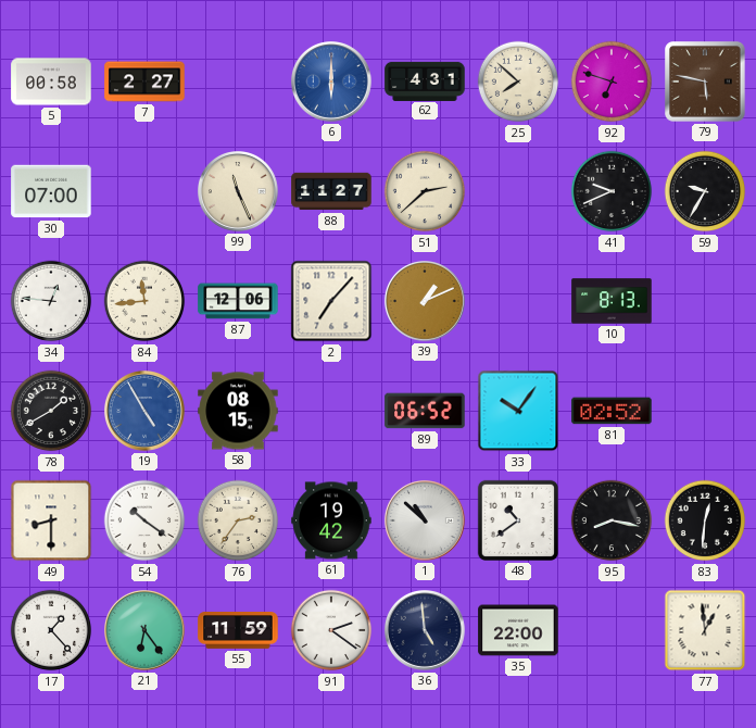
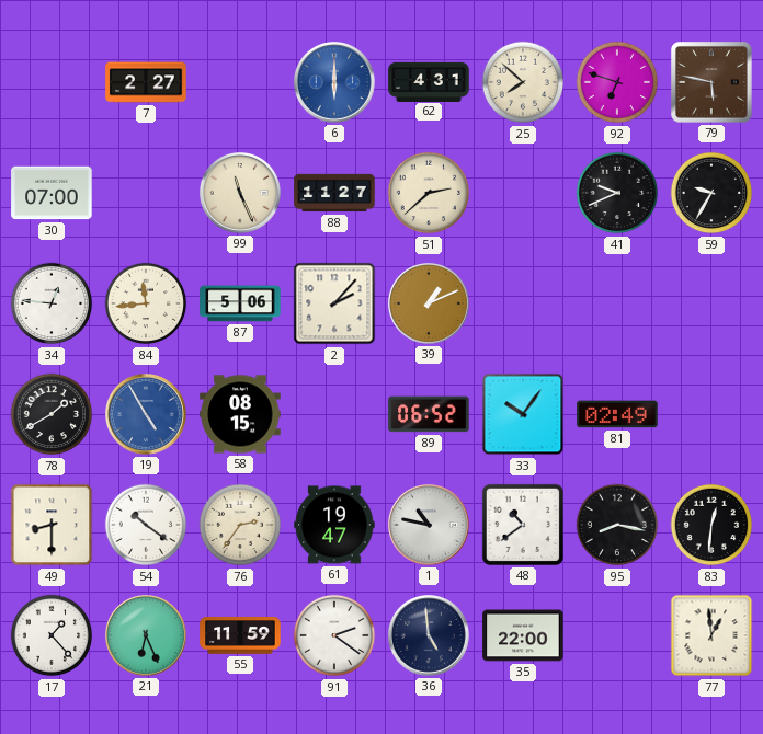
5: 00:58 -> none (51, 81)
87: 12:06 -> 5:06 (240, 303)
2: 7:07 -> 2:07 (334, 303)
10: 8:13 -> none (612, 301)
81: 02:52 -> 02:49 (617, 414)
61: 19:42 -> 19:47 (334, 525)
1: 10:52 -> 10:47 (430, 526)
21: 6:24 -> 6:26 (147, 636)
